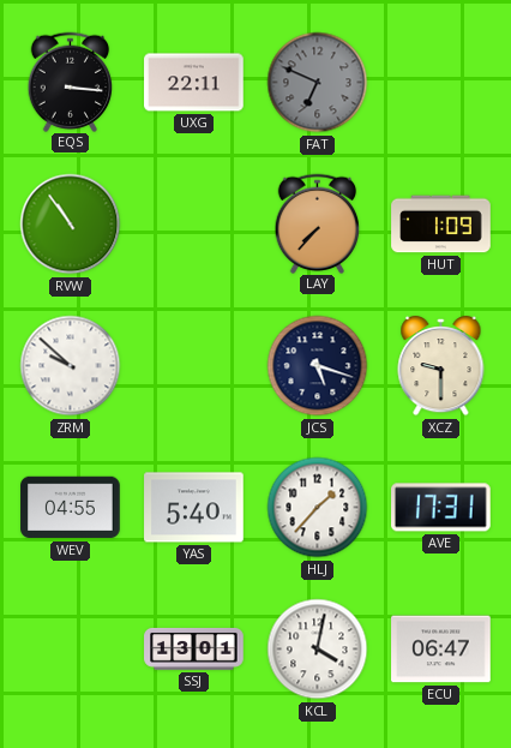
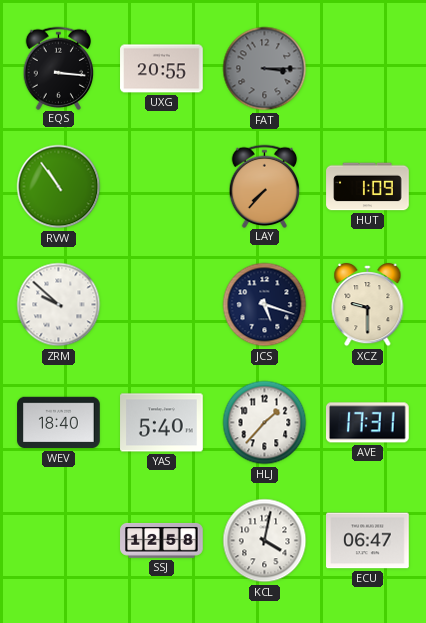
UXG: 22:11 -> 20:55 (162, 69)
FAT: 6:49 -> 3:15 (265, 69)
WEV: 04:55 -> 18:40 (59, 423)
SSJ: 13:01 -> 12:58 (162, 541)
